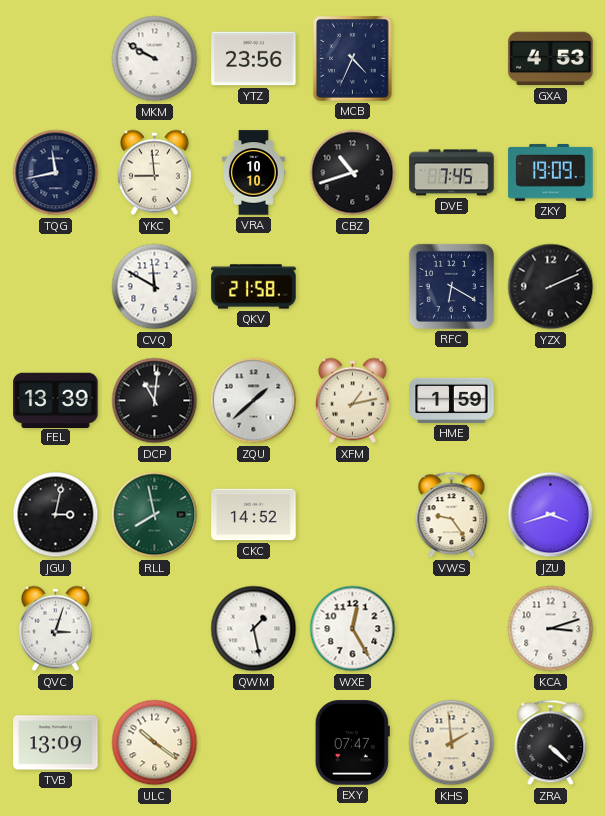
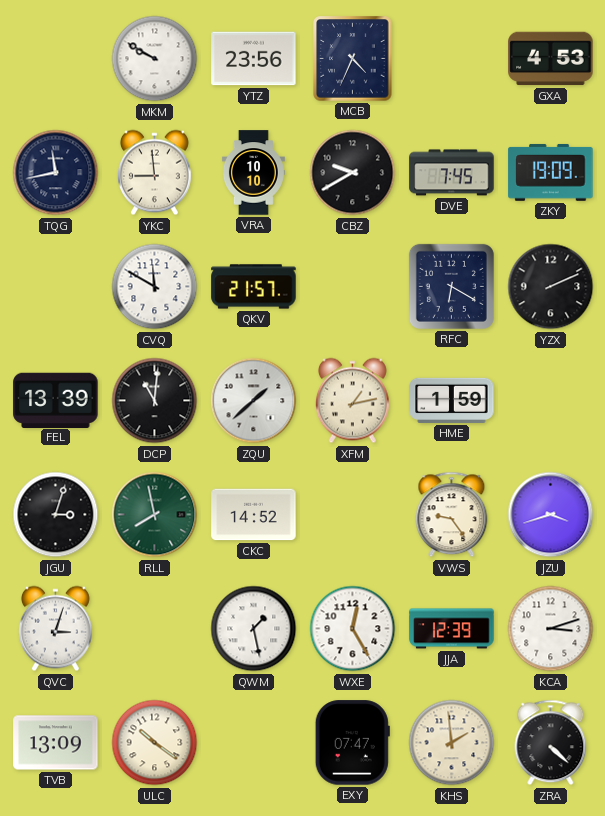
CBZ: 10:42 -> 9:40 (353, 173)
QKV: 21:58 -> 21:57 (254, 287)
JGU: 3:02 -> 3:03 (56, 515)
JJA: none -> 12:39 (452, 629)
